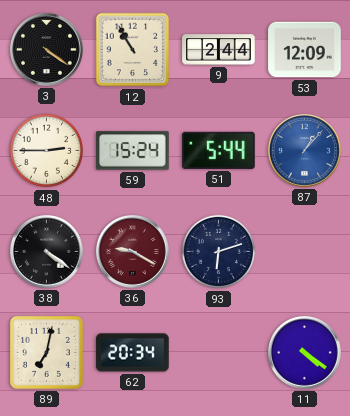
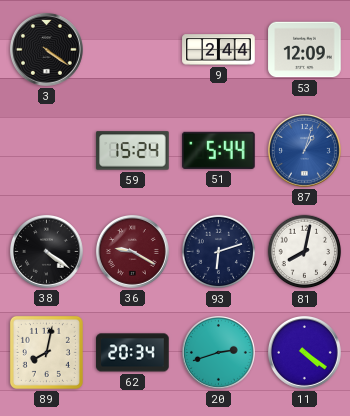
12: 10:55 -> none (133, 50)
48: 2:45 -> none (47, 151)
87: 1:07 -> 1:03 (304, 150)
81: none -> 8:02 (305, 252)
89: 7:02 -> 8:02 (46, 352)
20: none -> 2:42 (218, 352)
